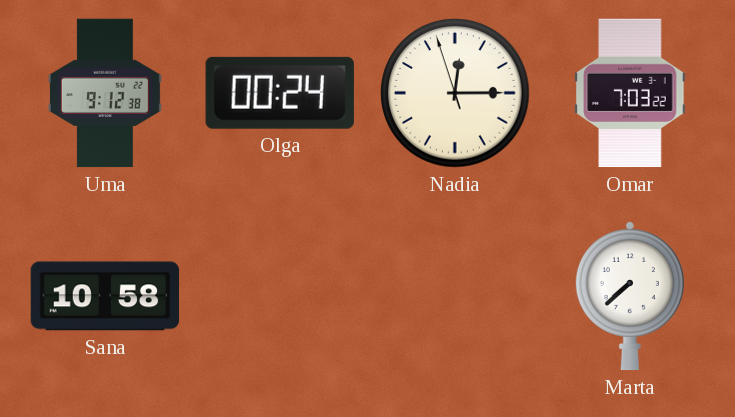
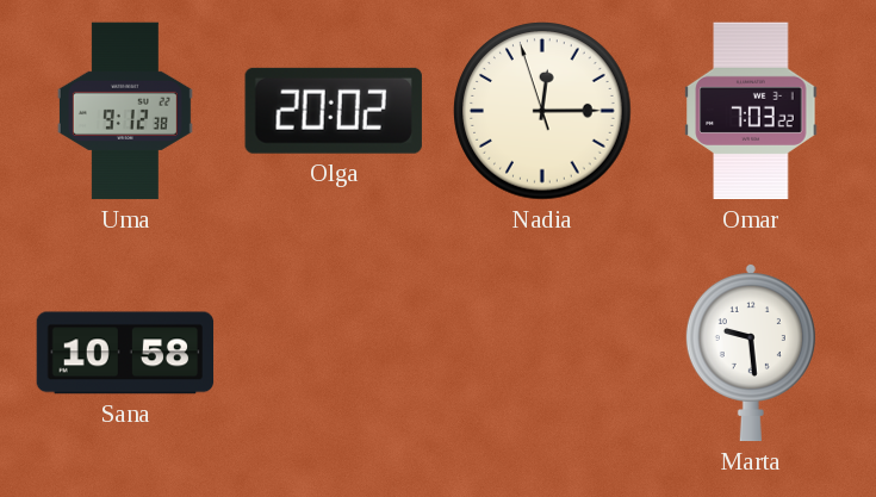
Olga: 00:24 -> 20:02 (334, 111)
Marta: 7:38 -> 9:29 (751, 353)
